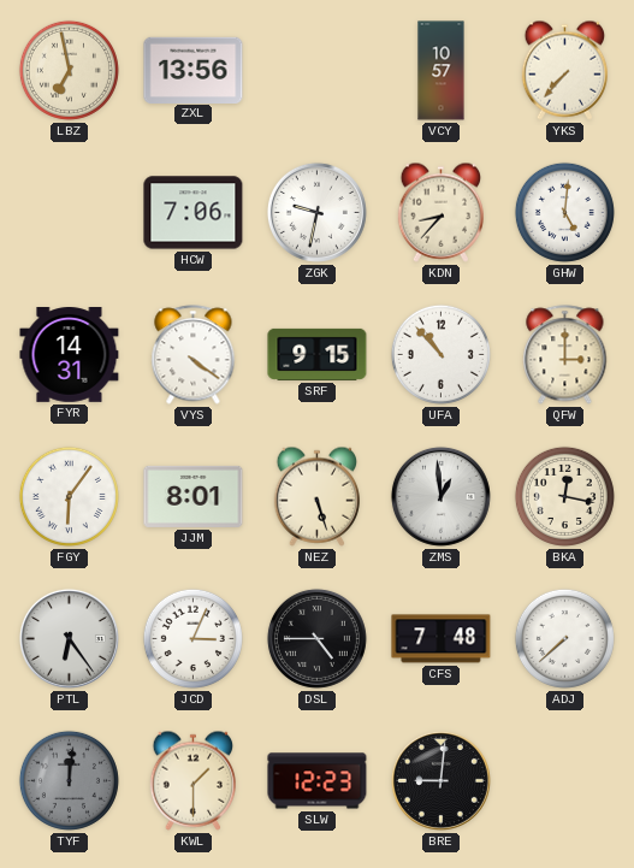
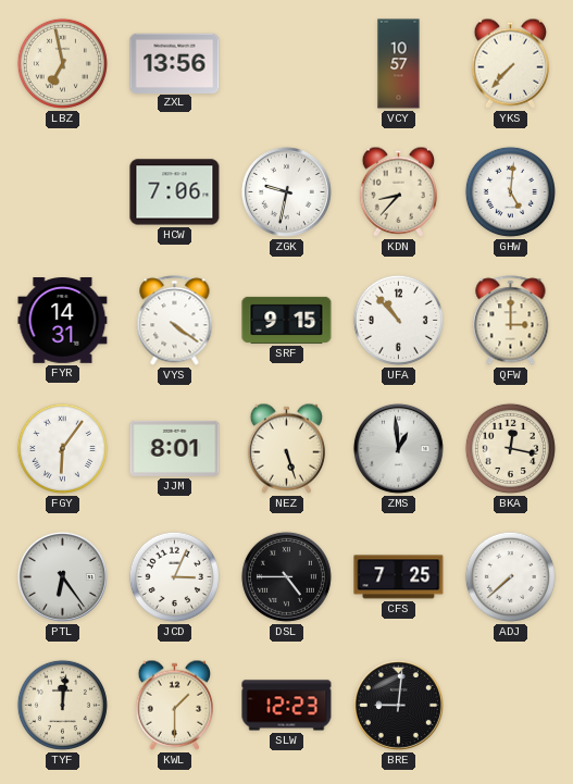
CFS: 7:48 -> 7:25 (399, 577)
TYF dial: grey -> cream (62, 705)
